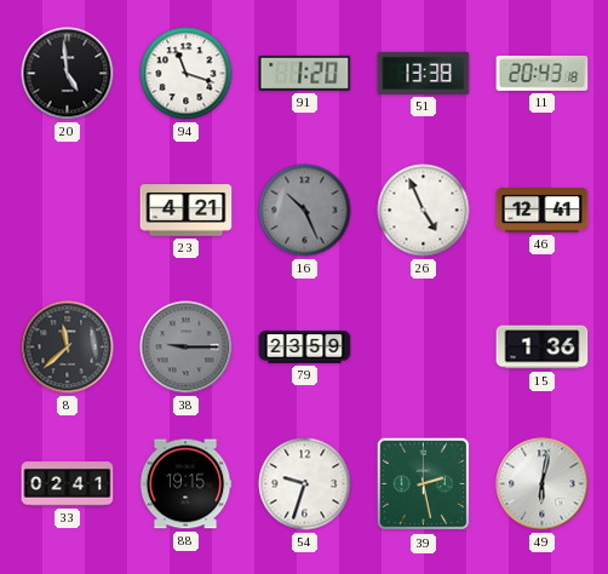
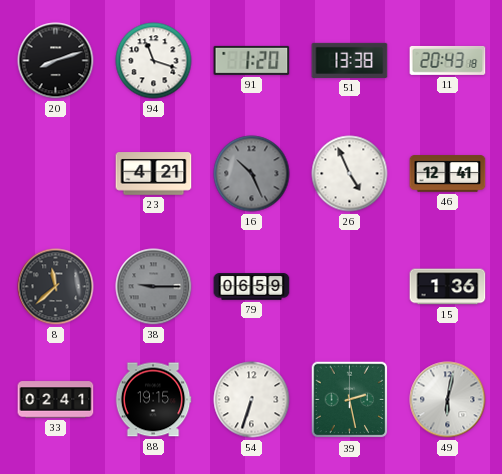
20: 4:59 -> 8:12 (56, 61)
79: 23:59 -> 06:59 (252, 287)
54: 9:33 -> 6:33 (252, 400)
